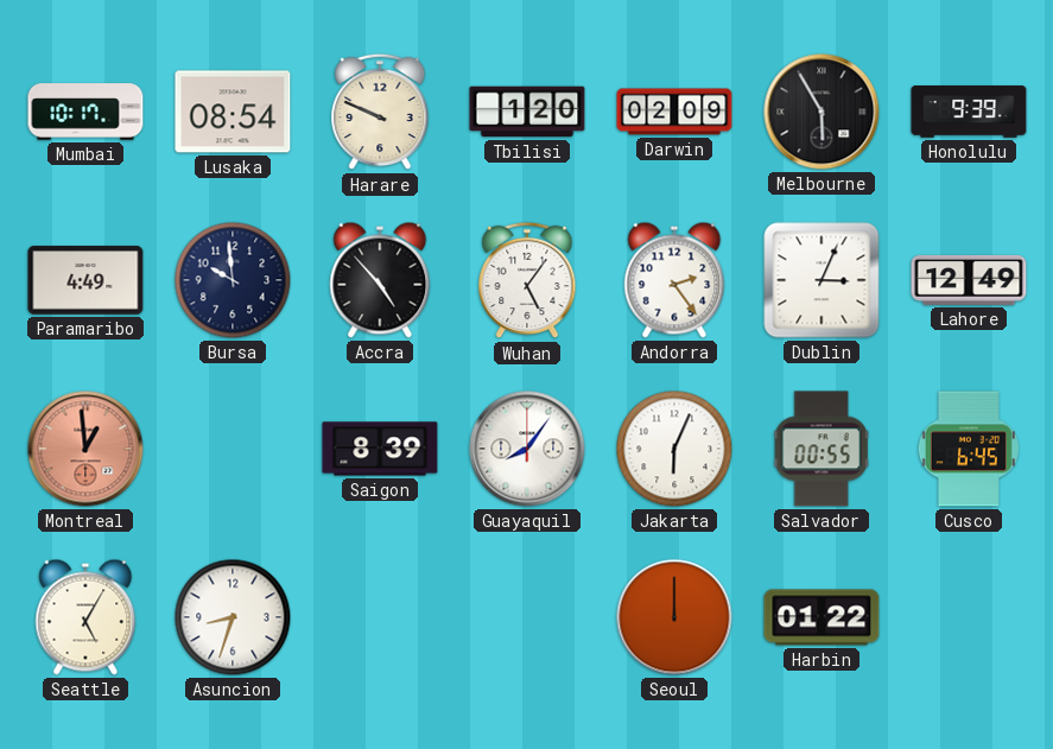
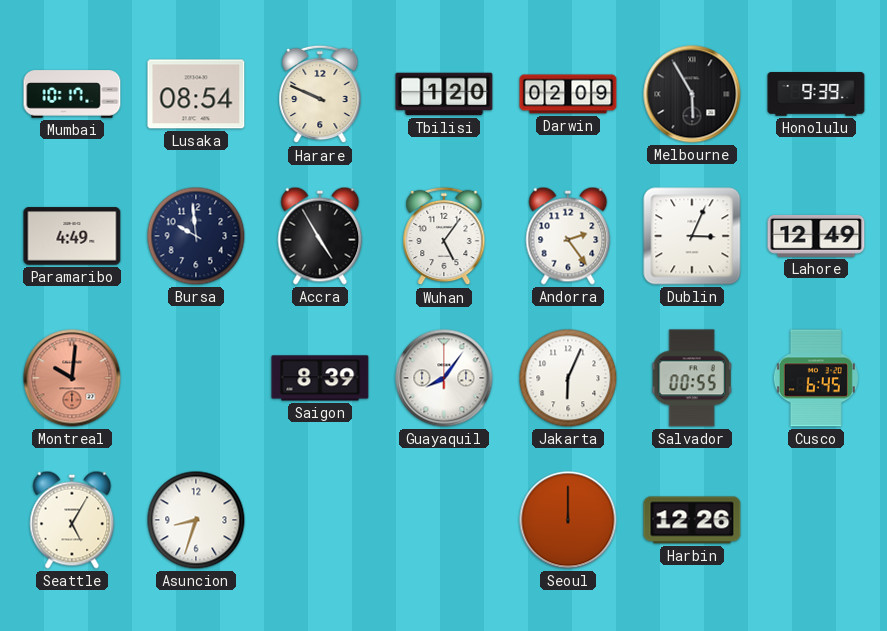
Accra: 4:53 -> 4:55 (320, 236)
Montreal: 12:59 -> 10:01 (72, 378)
Harbin: 01:22 -> 12:26 (692, 520)
